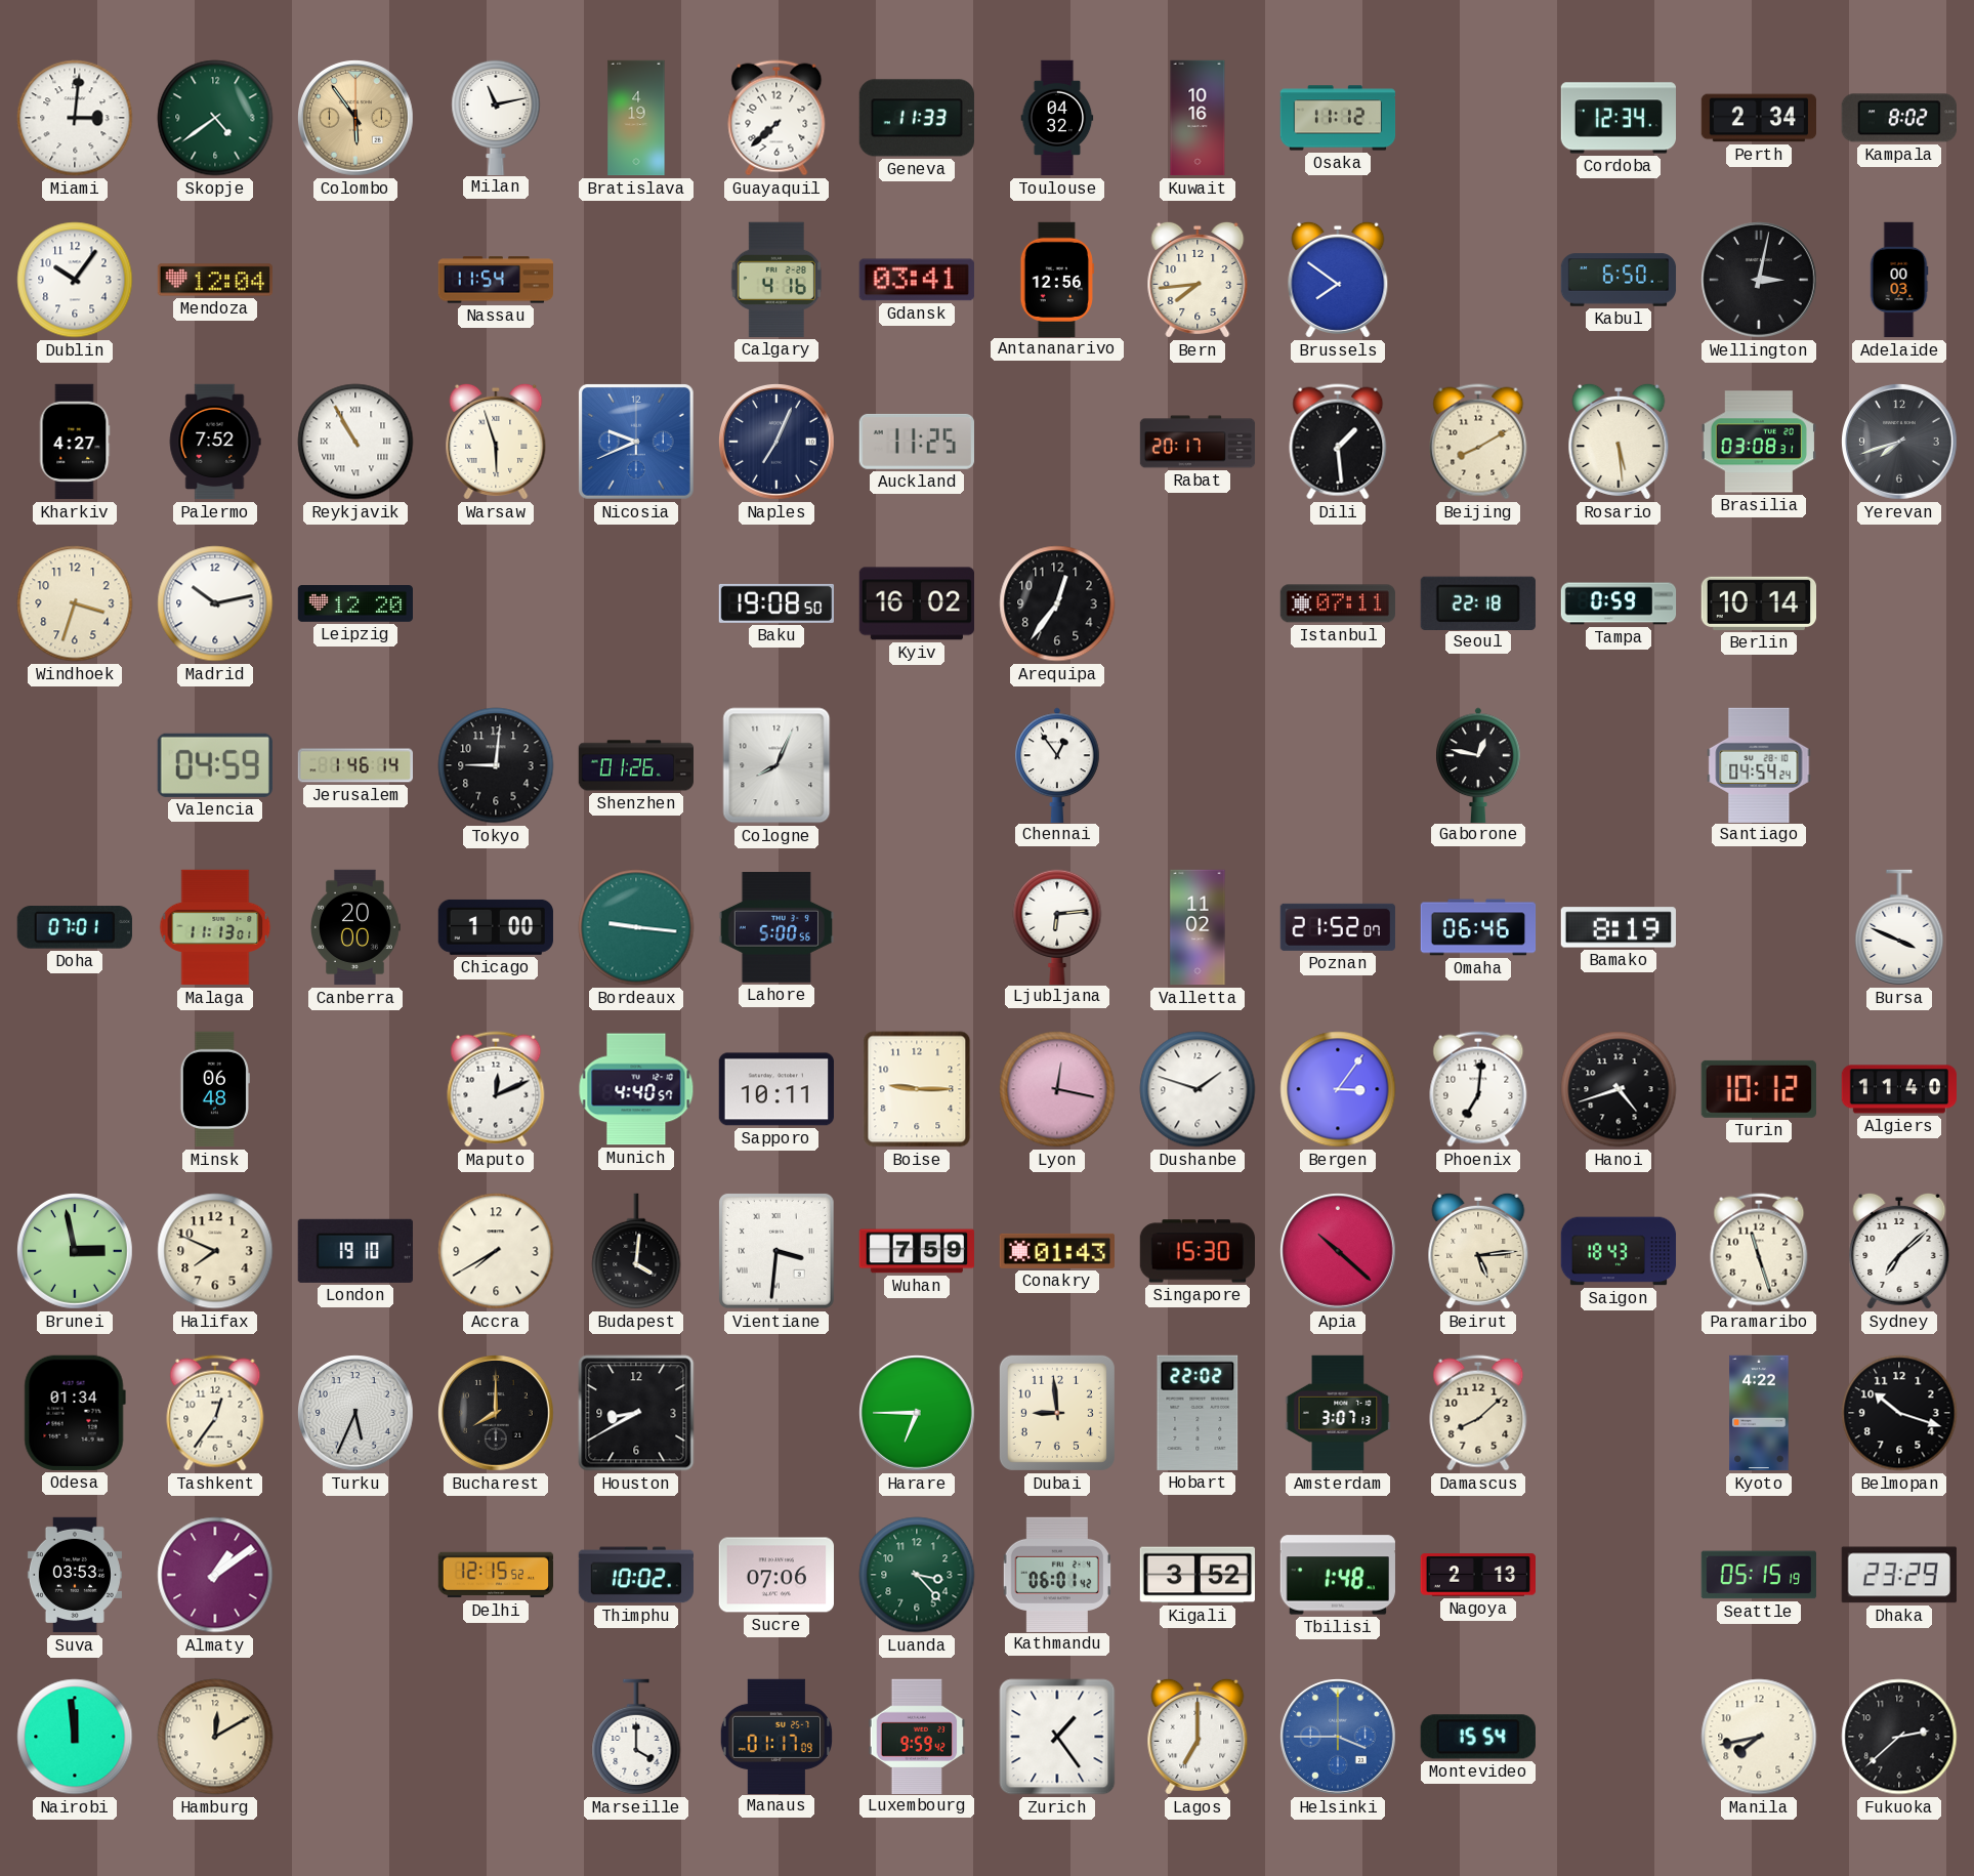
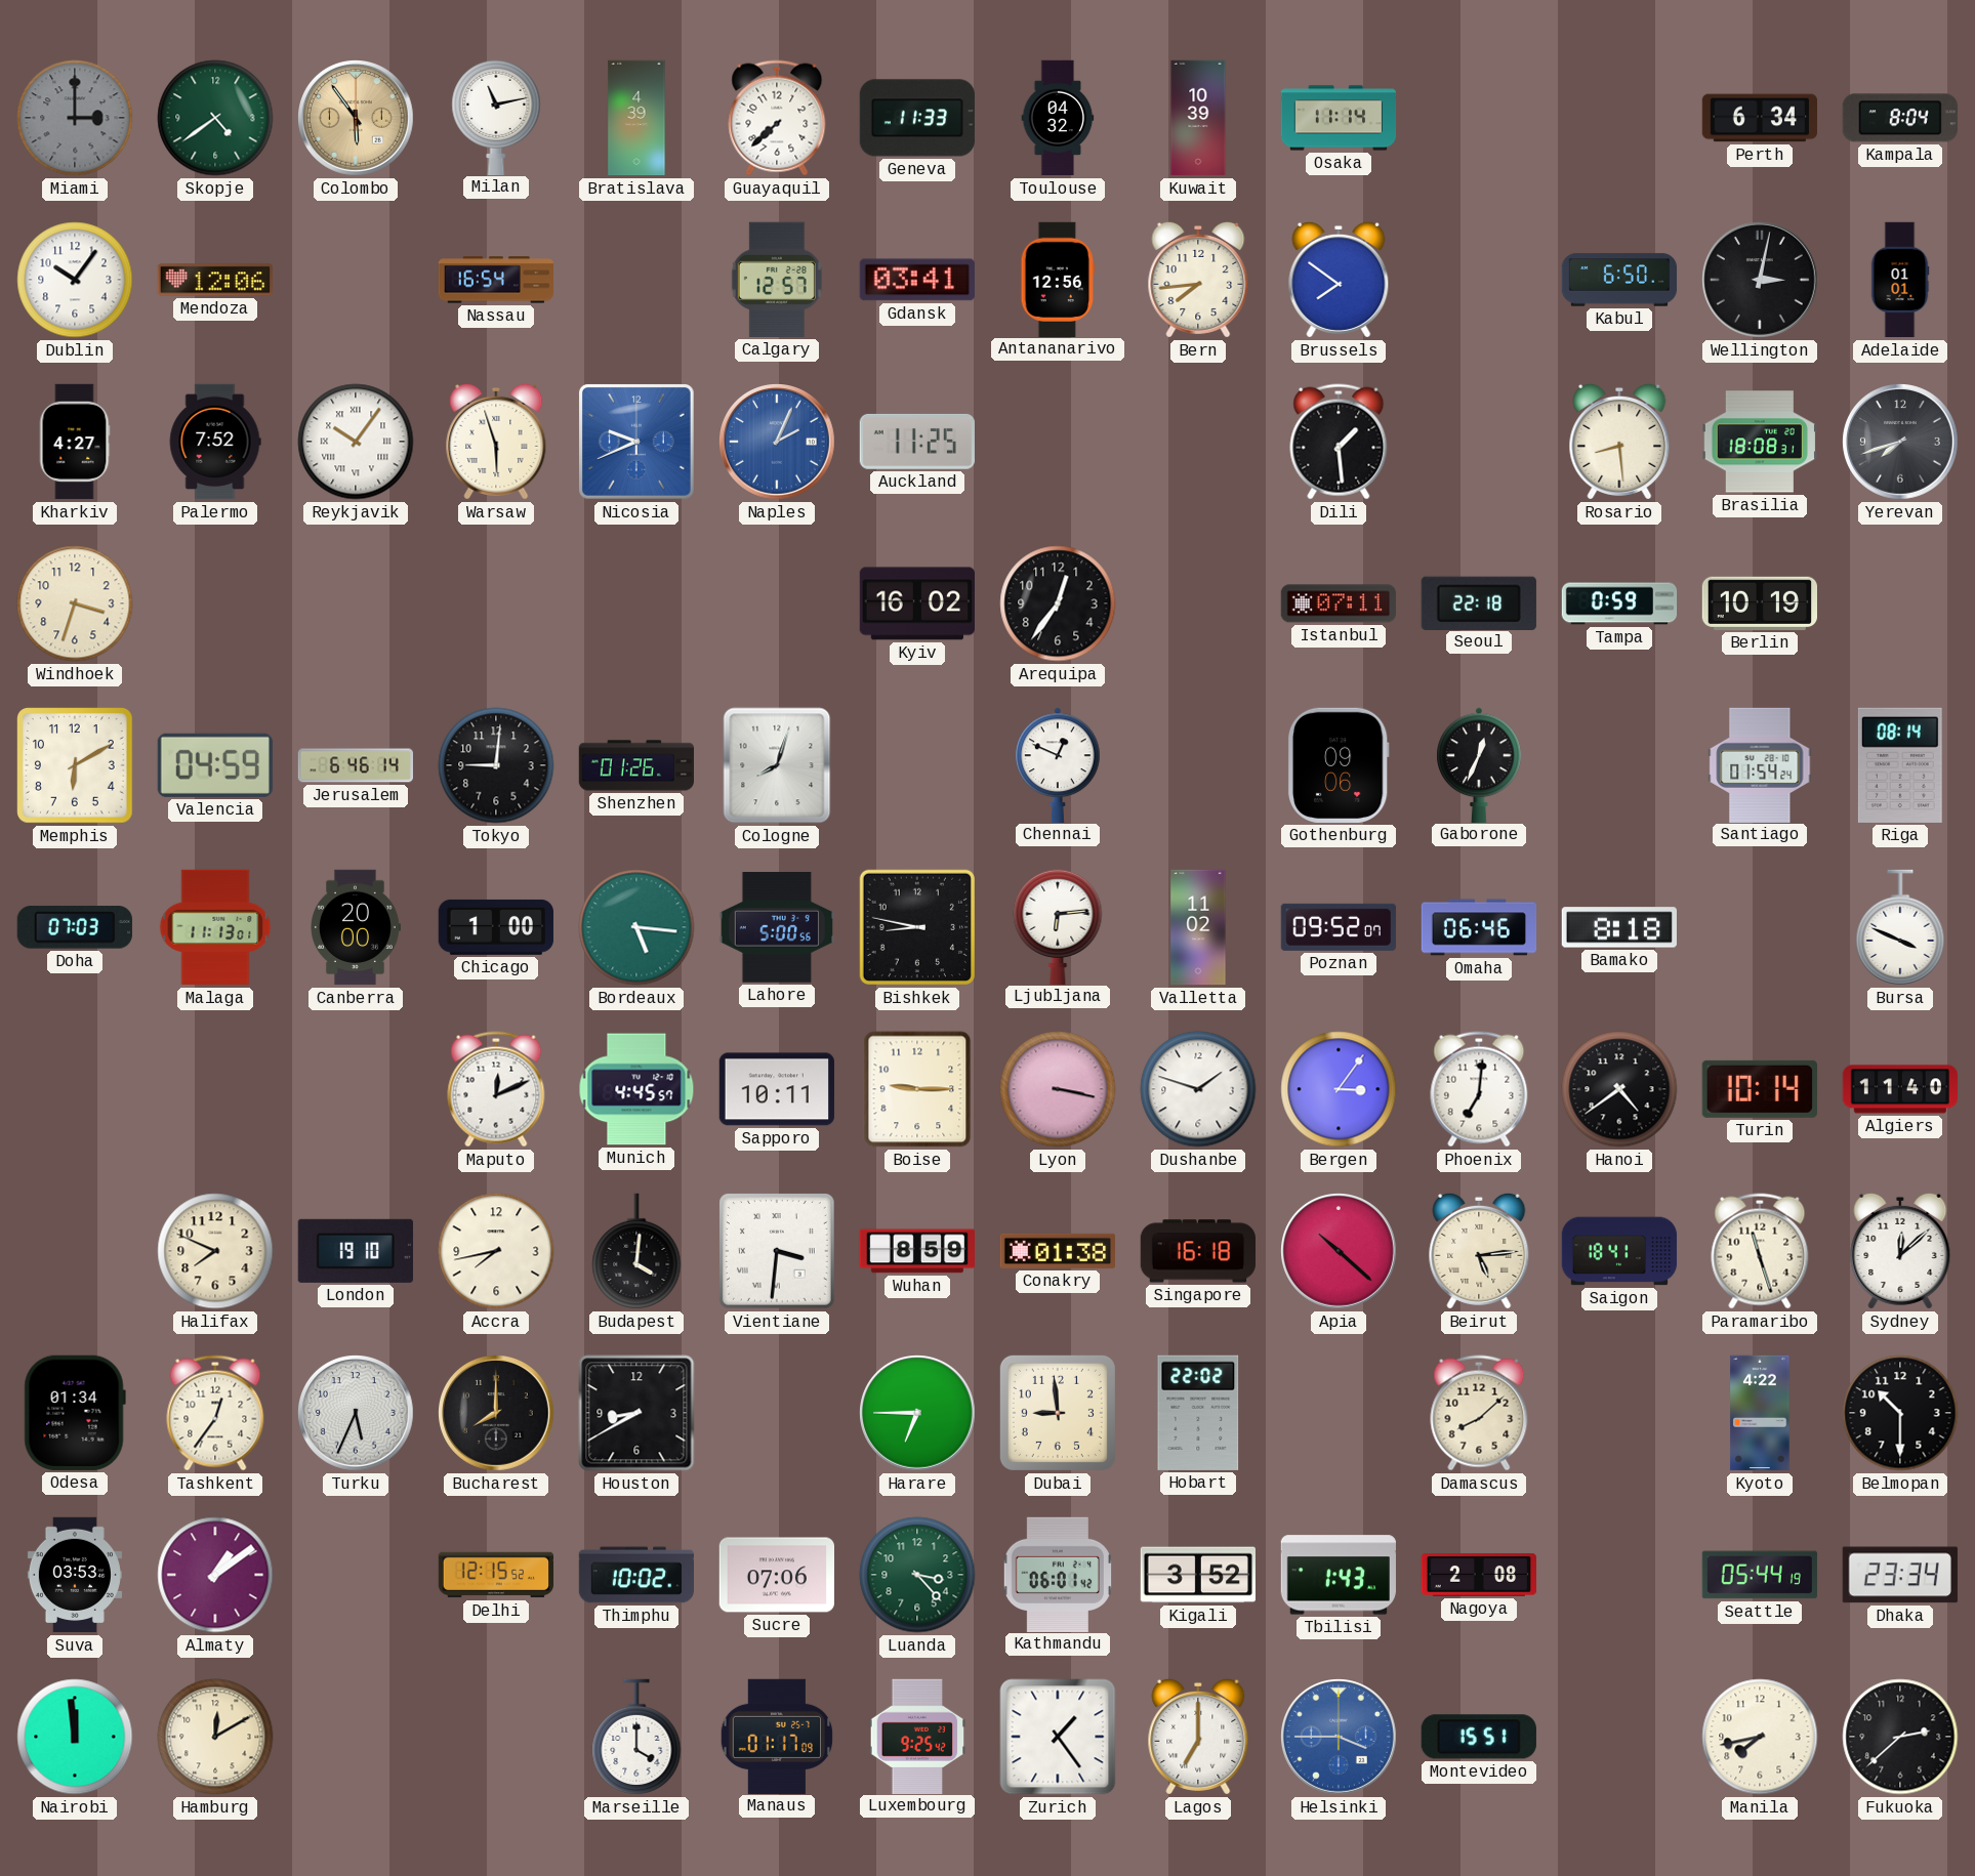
Miami: 3:01 -> 3:00 (75, 118)
Miami dial: white -> grey (75, 118)
Bratislava: 4:19 -> 4:39 (636, 118)
Kuwait: 10:16 -> 10:39 (1198, 118)
Osaka: 11:12 -> 11:14 (1339, 118)
Cordoba: 12:34 -> none (1618, 118)
Perth: 2:34 -> 6:34 (1759, 118)
Kampala: 8:02 -> 8:04 (1900, 118)
Mendoza: 12:04 -> 12:06 (214, 280)
Nassau: 11:54 -> 16:54 (495, 280)
Calgary: 4:16 -> 12:57 (777, 280)
Adelaide: 00:03 -> 01:01 (1900, 280)
Reykjavik: 10:55 -> 10:06 (356, 442)
Naples: 7:04 -> 2:04 (778, 443)
Naples dial: navy -> blue (778, 443)
Rabat: 20:17 -> none (1198, 442)
Beijing: 8:10 -> none (1478, 442)
Rosario: 5:29 -> 8:29 (1619, 442)
Brasilia: 03:08 -> 18:08 (1760, 442)
Madrid: 10:13 -> none (215, 603)
Leipzig: 12:20 -> none (355, 605)
Baku: 19:08 -> none (775, 603)
Berlin: 10:14 -> 10:19 (1759, 603)
Memphis: none -> 6:10 (76, 766)
Jerusalem: 1:46 -> 6:46 (355, 765)
Cologne: 8:04 -> 8:03 (777, 765)
Chennai: 12:54 -> 12:49 (1058, 764)
Gothenburg: none -> 09:06 (1339, 765)
Gaborone: 12:47 -> 12:34 (1479, 764)
Santiago: 04:54 -> 01:54 (1760, 764)
Riga: none -> 08:14 (1900, 765)
Doha: 07:01 -> 07:03 (75, 927)
Bordeaux: 9:16 -> 5:16 (636, 927)
Bishkek: none -> 8:47 (917, 927)
Poznan: 21:52 -> 09:52 (1339, 927)
Bamako: 8:19 -> 8:18 (1619, 927)
Minsk: 06:48 -> none (215, 1089)
Munich: 4:40 -> 4:45 (636, 1089)
Lyon: 12:17 -> 3:17 (1058, 1089)
Hanoi: 4:42 -> 4:39 (1619, 1089)
Turin: 10:12 -> 10:14 (1760, 1089)
Brunei: 2:58 -> none (76, 1252)
Accra: 7:40 -> 7:43 (496, 1251)
Wuhan: 7:59 -> 8:59 (916, 1251)
Conakry: 01:43 -> 01:38 (1057, 1251)
Singapore: 15:30 -> 16:18 (1197, 1251)
Saigon: 18:43 -> 18:41 (1619, 1251)
Sydney: 7:08 -> 12:08 (1900, 1251)
Amsterdam: 3:07 -> none (1338, 1413)
Belmopan: 10:18 -> 10:30 (1900, 1413)
Tbilisi: 1:48 -> 1:43 (1339, 1575)
Nagoya: 2:13 -> 2:08 (1478, 1575)
Seattle: 05:15 -> 05:44 (1759, 1575)
Dhaka: 23:29 -> 23:34 (1900, 1575)
Luxembourg: 9:59 -> 9:25 (917, 1736)
Montevideo: 15:54 -> 15:51 (1479, 1737)
